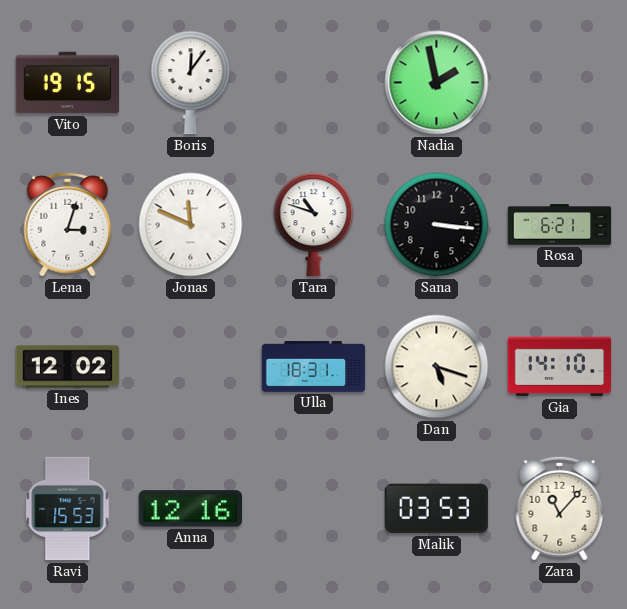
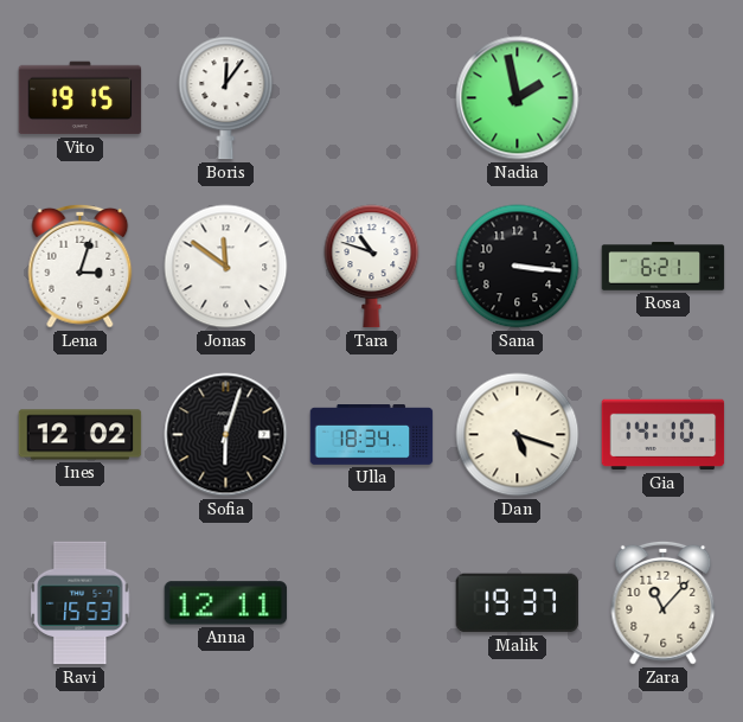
Jonas: 11:49 -> 11:51 (226, 267)
Sofia: none -> 6:03 (226, 435)
Ulla: 18:31 -> 18:34 (372, 435)
Anna: 12:16 -> 12:11 (226, 603)
Malik: 03:53 -> 19:37 (518, 603)
